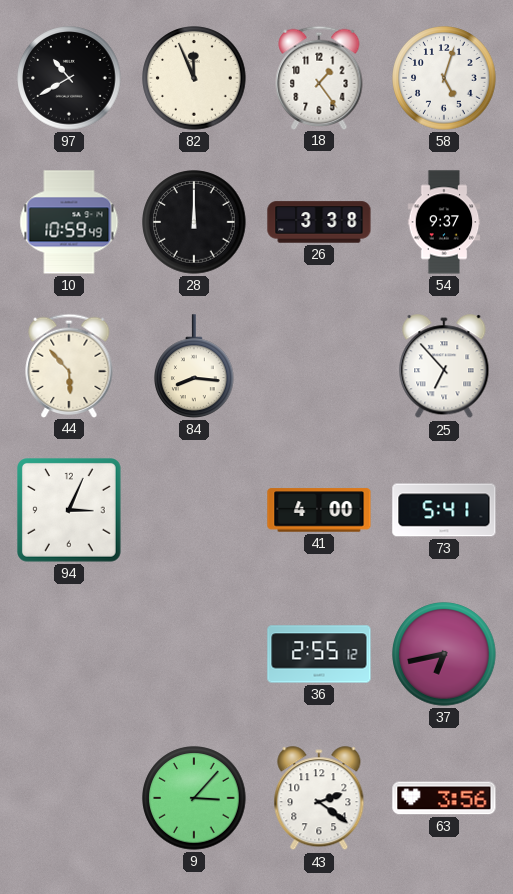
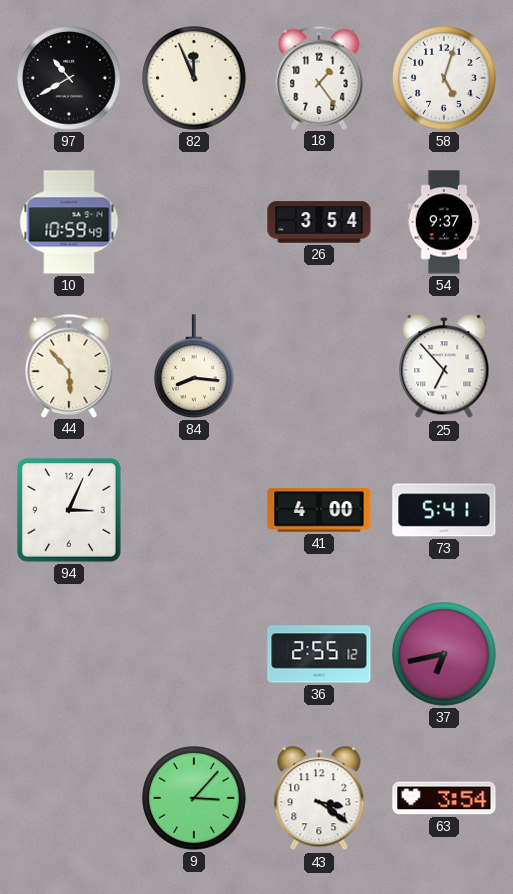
28: 12:00 -> none (194, 222)
26: 3:38 -> 3:54 (319, 222)
43: 2:21 -> 3:21 (319, 799)
63: 3:56 -> 3:54 (444, 798)
